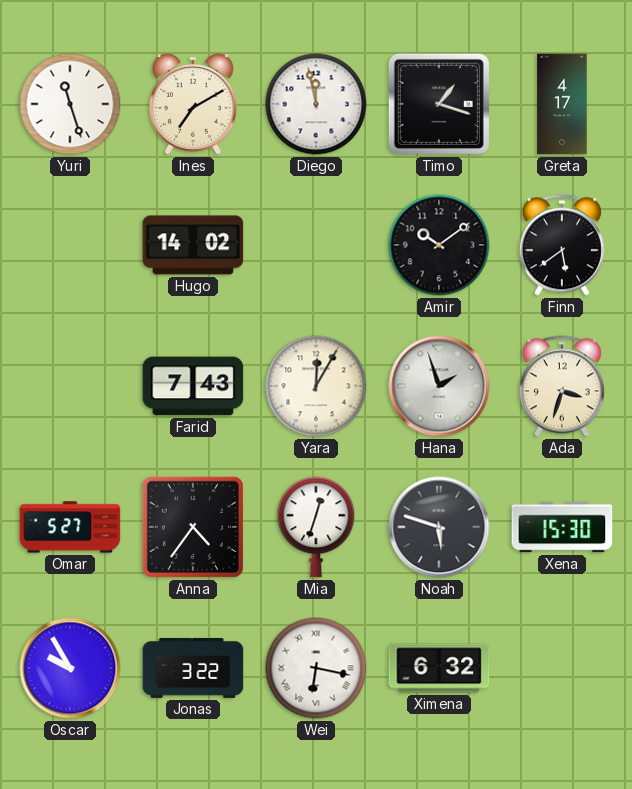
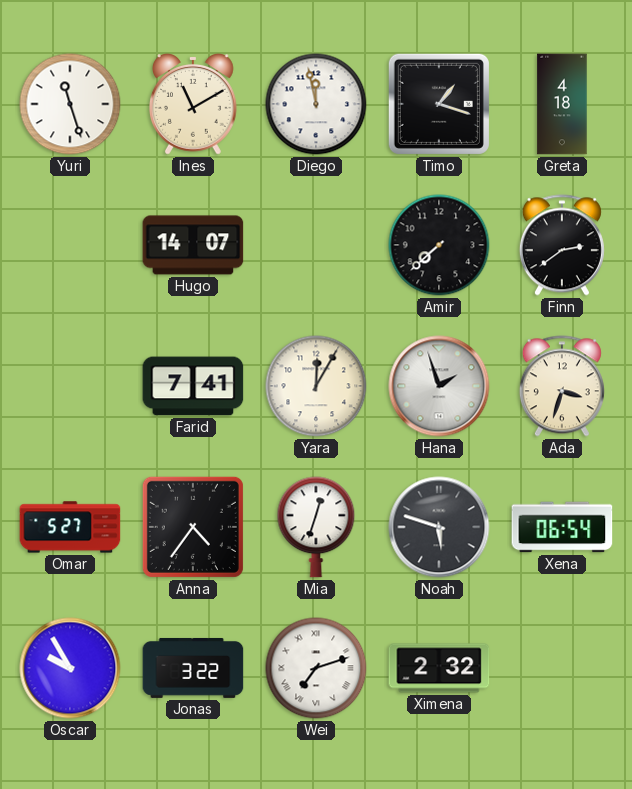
Ines: 7:10 -> 11:10 (194, 105)
Greta: 4:17 -> 4:18 (562, 104)
Hugo: 14:02 -> 14:07 (193, 245)
Amir: 10:09 -> 7:38 (439, 245)
Finn: 5:39 -> 2:39 (562, 245)
Farid: 7:43 -> 7:41 (193, 386)
Xena: 15:30 -> 06:54 (562, 527)
Wei: 6:17 -> 7:12 (316, 668)
Ximena: 6:32 -> 2:32 (439, 668)
